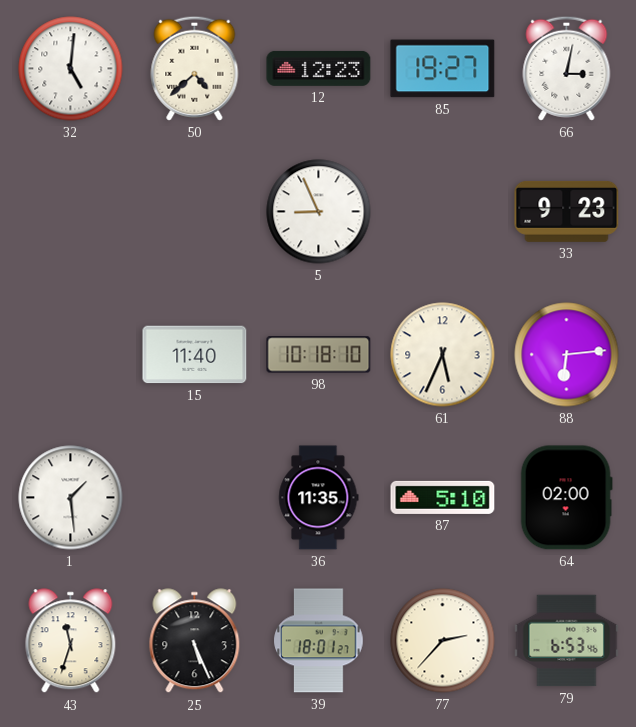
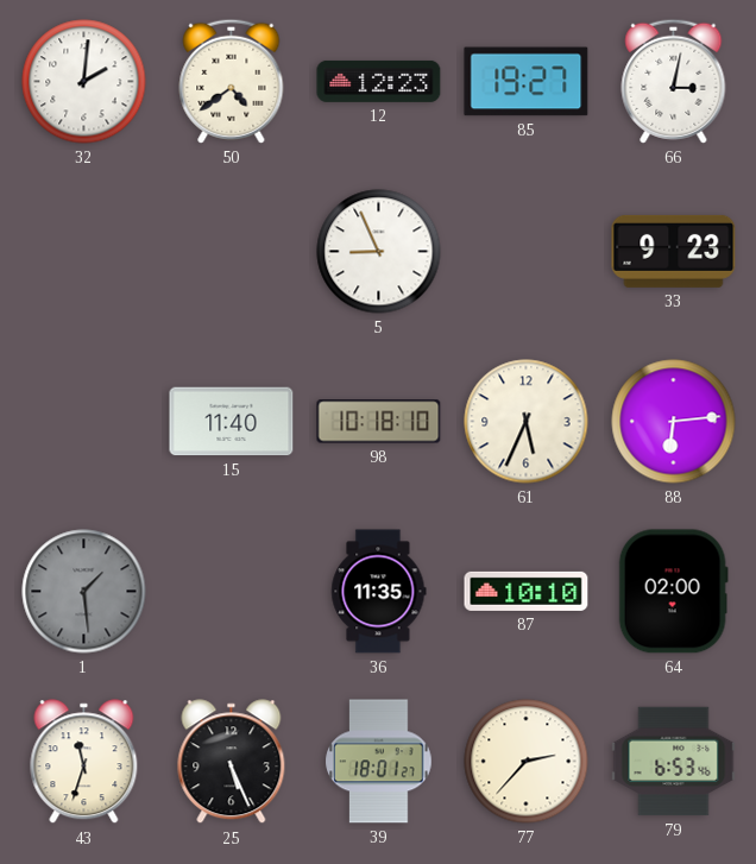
32: 5:01 -> 2:01 (84, 82)
50: 4:38 -> 4:39 (232, 81)
1 dial: white -> grey (84, 592)
87: 5:10 -> 10:10 (527, 591)
